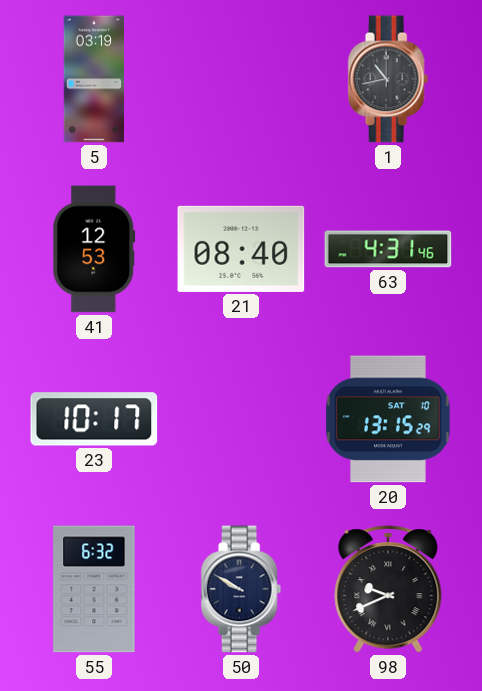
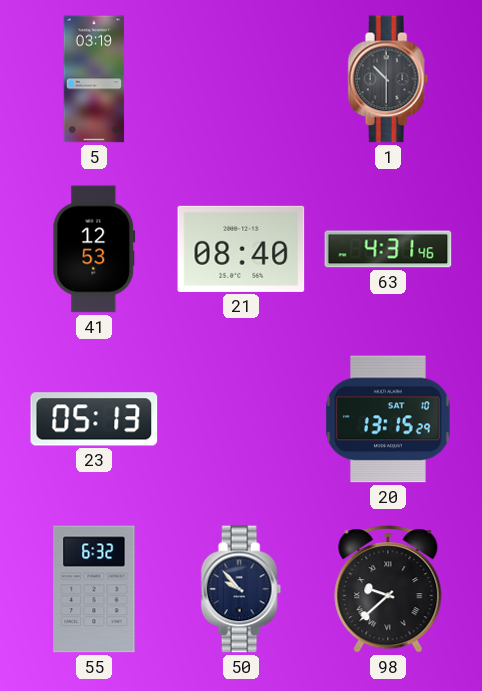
1: 10:43 -> 10:30 (388, 79)
23: 10:17 -> 05:13 (94, 419)
50: 9:50 -> 9:53 (241, 589)
98: 9:41 -> 9:38 (388, 589)
